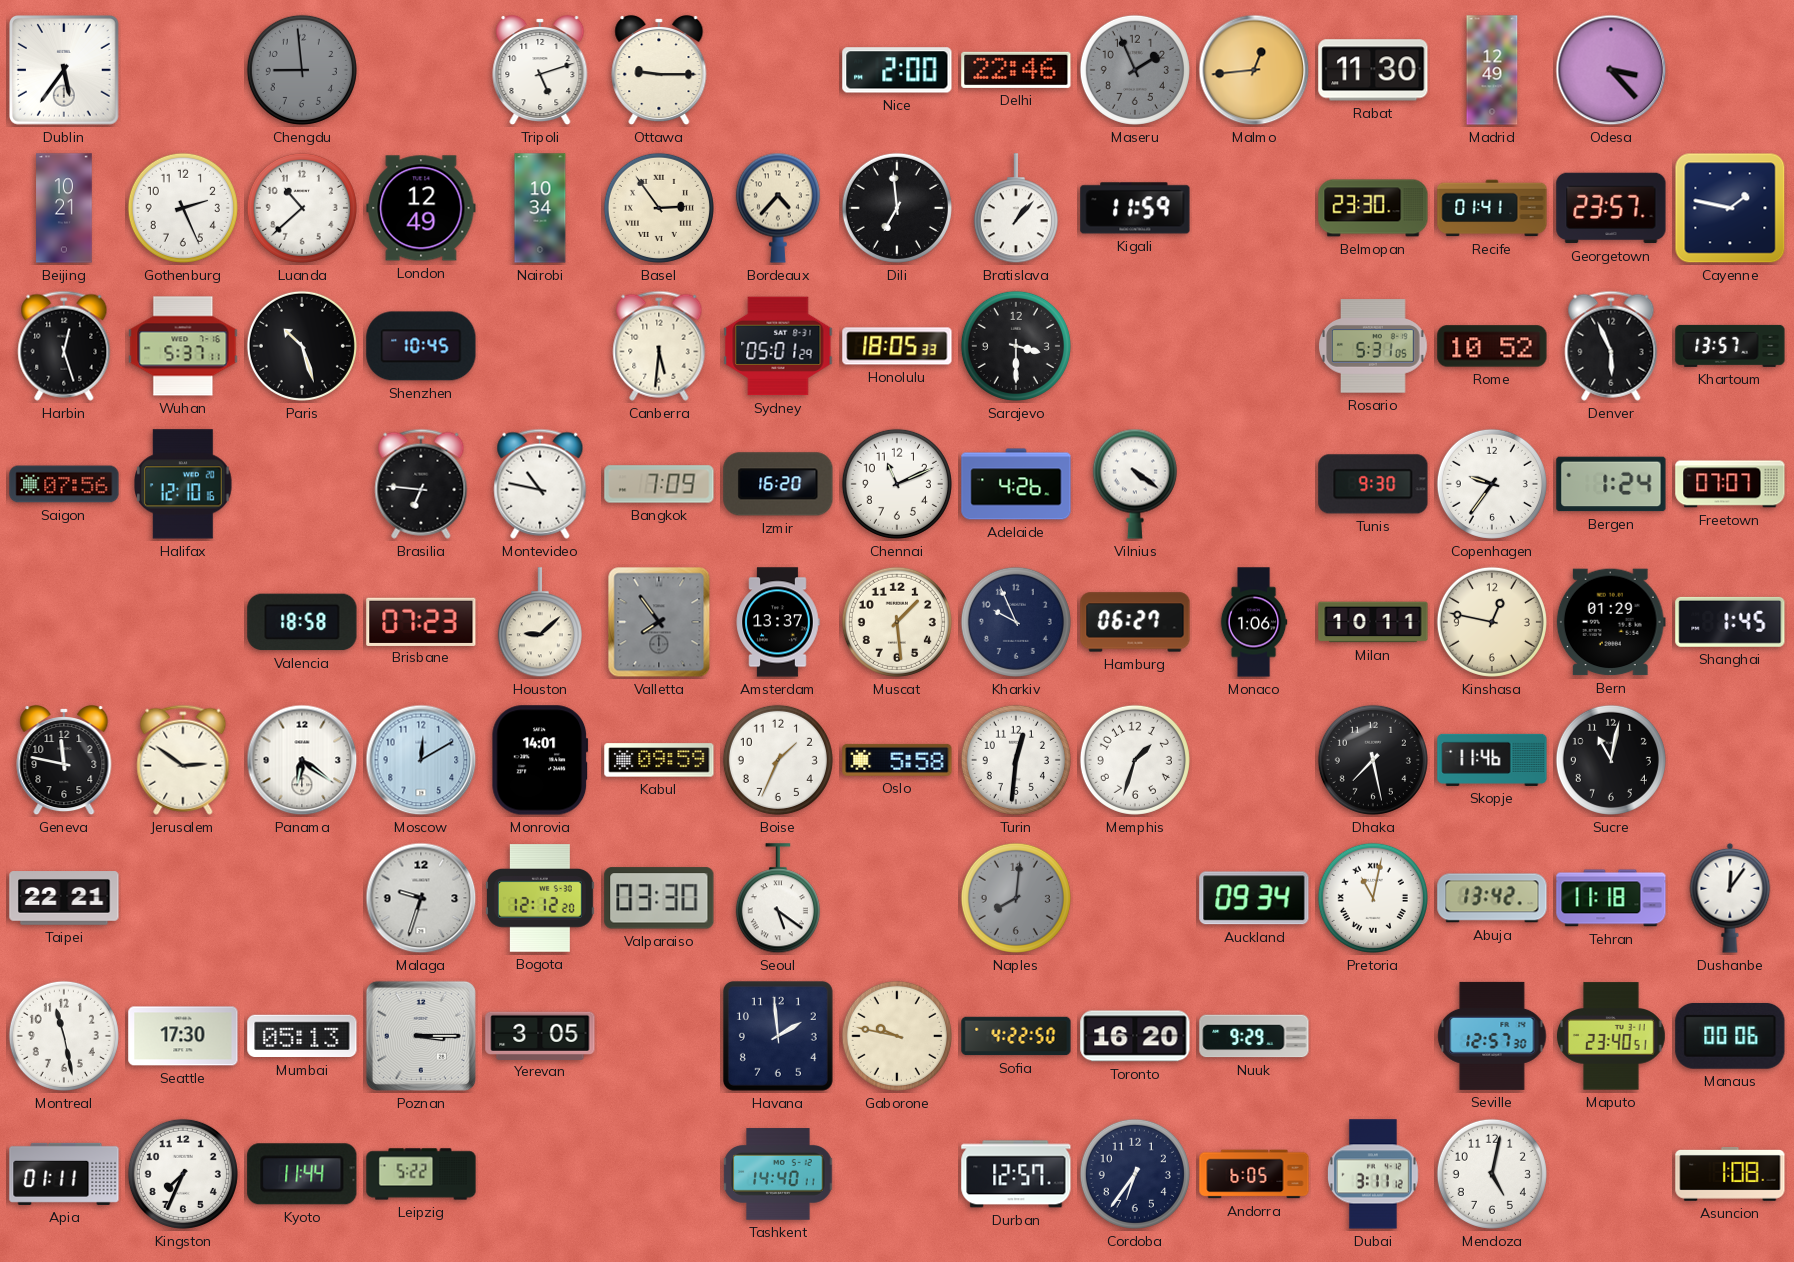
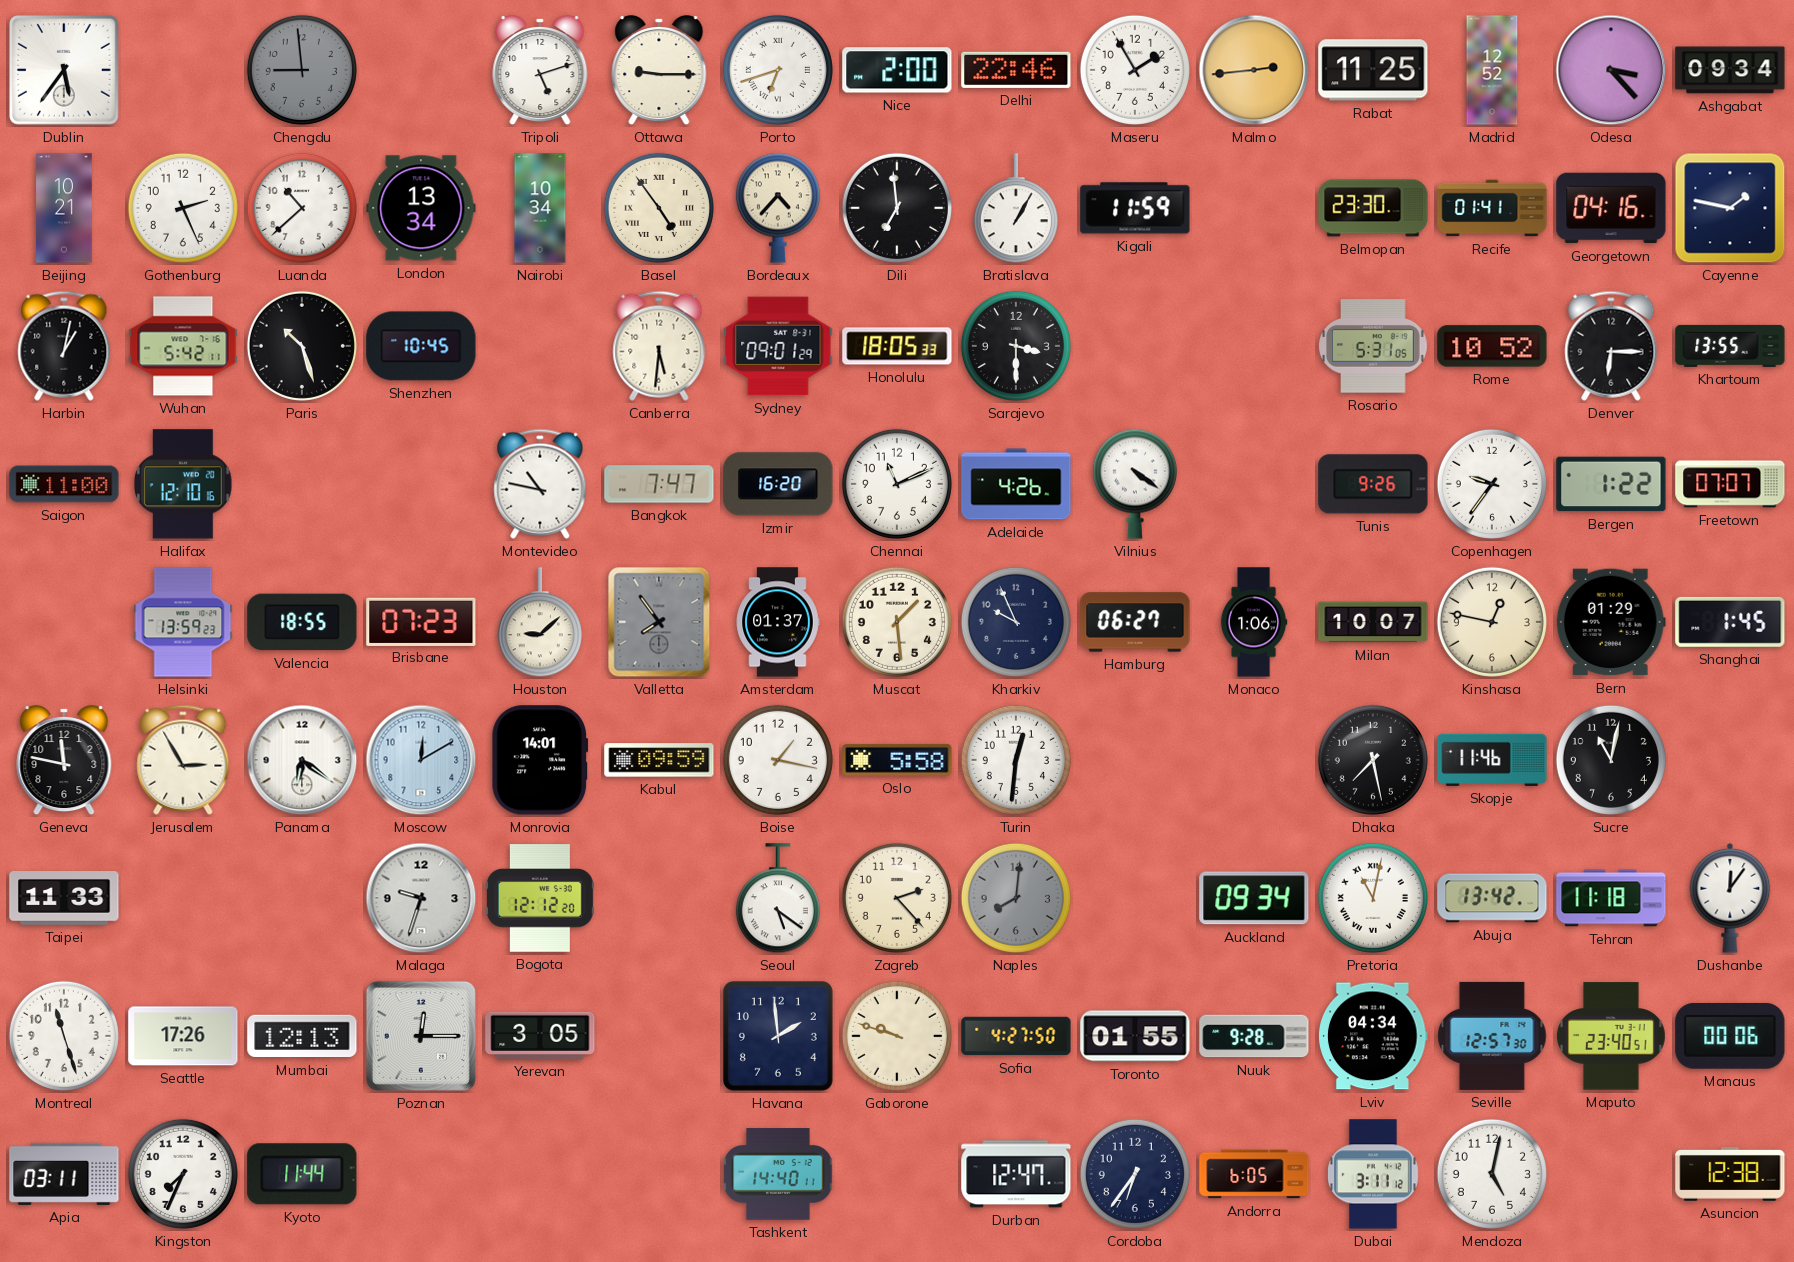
Porto: none -> 6:42 (778, 70)
Maseru: 1:56 -> 1:55 (1135, 70)
Maseru dial: grey -> white (1135, 70)
Malmo: 12:44 -> 2:44 (1254, 70)
Rabat: 11:30 -> 11:25 (1373, 70)
Madrid: 12:49 -> 12:52 (1492, 70)
Ashgabat: none -> 09:34 (1730, 70)
London: 12:49 -> 13:34 (421, 208)
Basel: 2:54 -> 4:54 (659, 208)
Bratislava: 1:07 -> 1:05 (1016, 209)
Georgetown: 23:57 -> 04:16 (1611, 208)
Harbin: 12:27 -> 1:02 (64, 346)
Wuhan: 5:37 -> 5:42 (183, 346)
Sydney: 05:01 -> 09:01 (778, 346)
Denver: 5:56 -> 6:15 (1611, 346)
Khartoum: 13:57 -> 13:55 (1730, 346)
Saigon: 07:56 -> 11:00 (64, 484)
Brasilia: 6:46 -> none (421, 484)
Bangkok: 7:09 -> 7:47 (659, 484)
Tunis: 9:30 -> 9:26 (1373, 484)
Bergen: 1:24 -> 1:22 (1611, 484)
Helsinki: none -> 13:59 (183, 622)
Valencia: 18:58 -> 18:55 (302, 622)
Amsterdam: 13:37 -> 01:37 (778, 622)
Milan: 10:11 -> 10:07 (1373, 622)
Jerusalem: 2:51 -> 2:55 (183, 760)
Boise: 1:34 -> 1:17 (778, 760)
Memphis: 1:33 -> none (1135, 760)
Taipei: 22:21 -> 11:33 (64, 898)
Valparaiso: 03:30 -> none (659, 898)
Zagreb: none -> 2:23 (897, 898)
Montreal: 11:28 -> 11:27 (64, 1036)
Seattle: 17:30 -> 17:26 (183, 1036)
Mumbai: 05:13 -> 12:13 (302, 1036)
Poznan: 3:15 -> 12:15 (421, 1036)
Gaborone: 9:47 -> 9:48 (897, 1036)
Sofia: 4:22 -> 4:27 (1016, 1036)
Toronto: 16:20 -> 01:55 (1135, 1036)
Nuuk: 9:29 -> 9:28 (1254, 1036)
Lviv: none -> 04:34 (1374, 1036)
Apia: 01:11 -> 03:11 (64, 1174)
Leipzig: 5:22 -> none (421, 1174)
Durban: 12:57 -> 12:47 (1016, 1174)
Asuncion: 1:08 -> 12:38 (1730, 1175)
